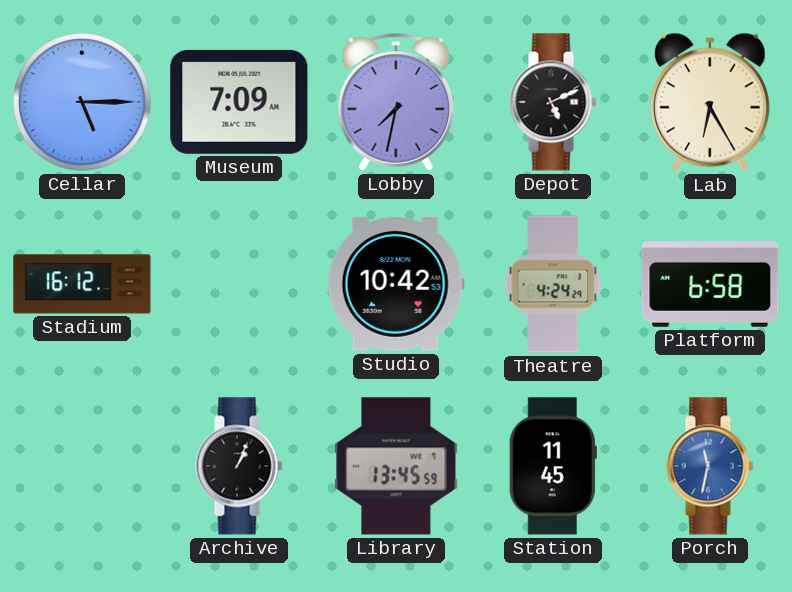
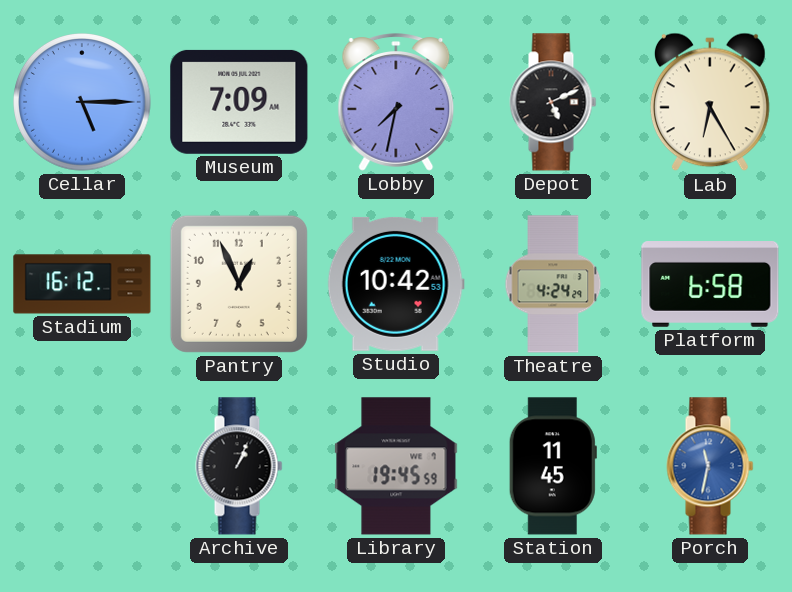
Pantry: none -> 12:56 (239, 284)
Library: 13:45 -> 19:45 (396, 466)
